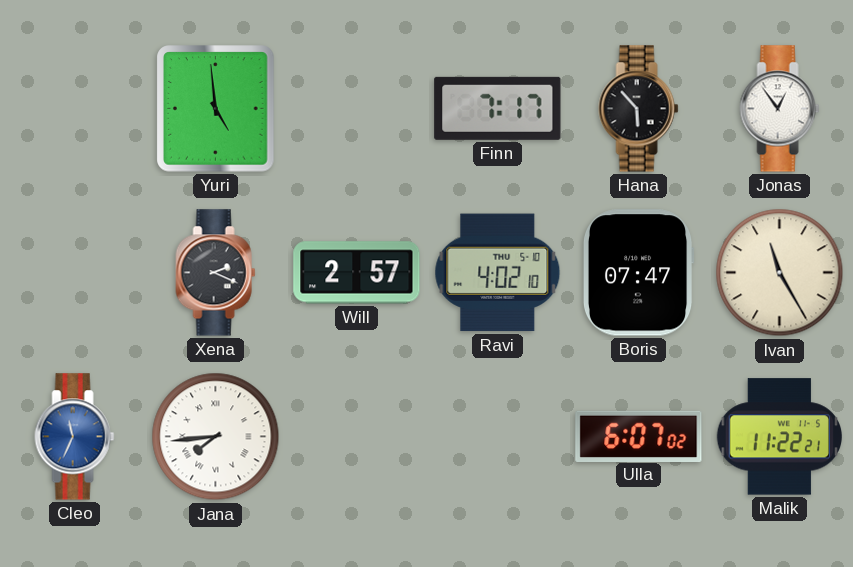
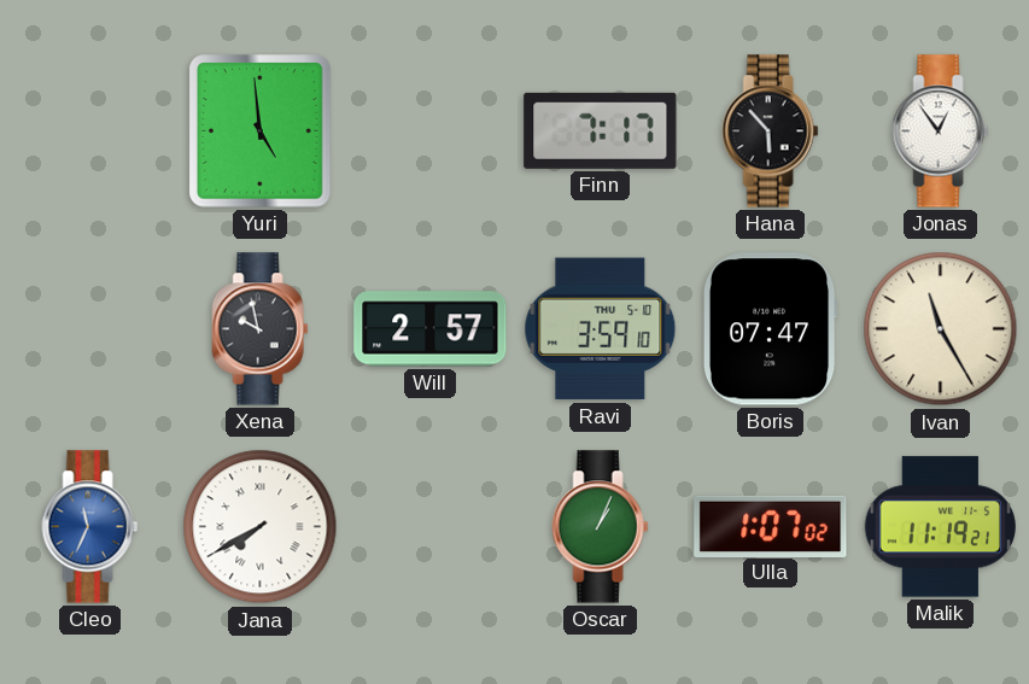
Xena: 2:19 -> 9:58 (261, 329)
Ravi: 4:02 -> 3:59 (601, 329)
Jana: 7:44 -> 7:40 (261, 527)
Oscar: none -> 1:04 (601, 527)
Ulla: 6:07 -> 1:07 (771, 526)
Malik: 11:22 -> 11:19 (940, 527)
